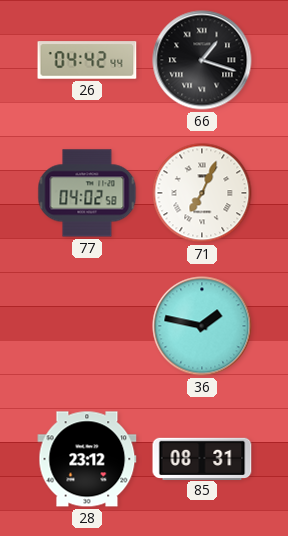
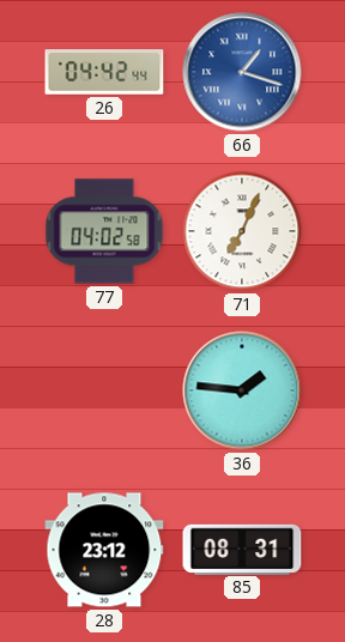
66 dial: black -> blue (242, 72)
36: 1:47 -> 1:46 (242, 390)
